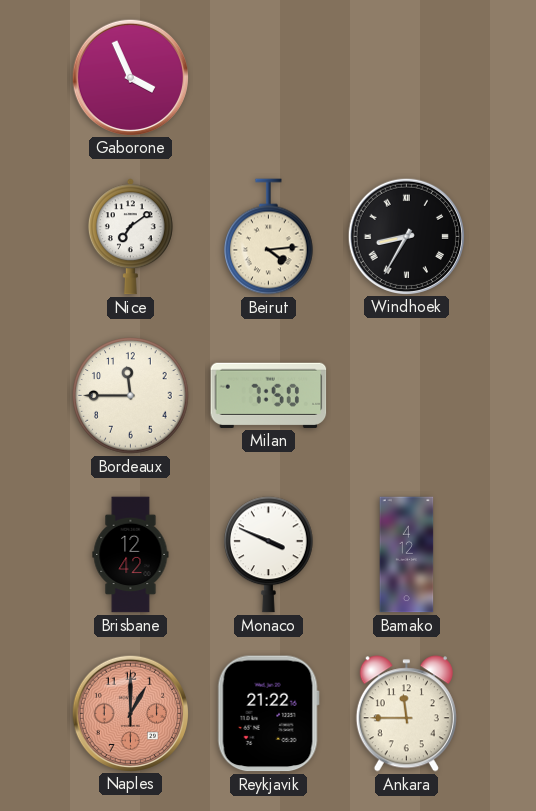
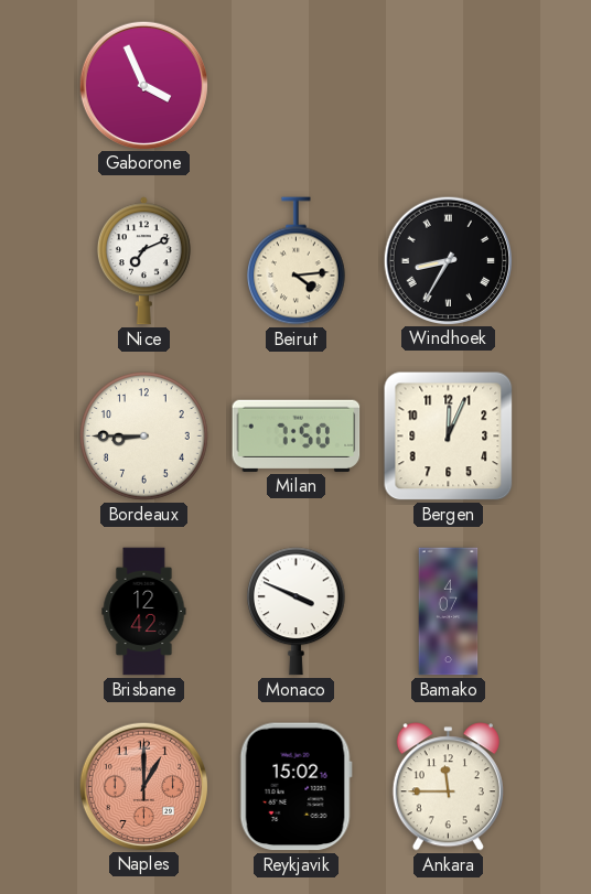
Nice: 7:09 -> 7:11 (143, 261)
Bordeaux: 11:45 -> 8:45 (144, 437)
Bergen: none -> 12:04 (449, 437)
Bamako: 4:12 -> 4:07 (449, 612)
Reykjavik: 21:22 -> 15:02 (295, 787)
